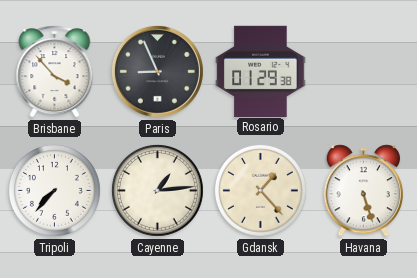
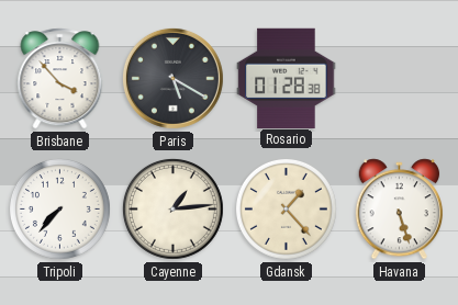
Paris: 8:56 -> 5:20 (172, 78)
Rosario: 01:29 -> 01:28 (287, 78)
